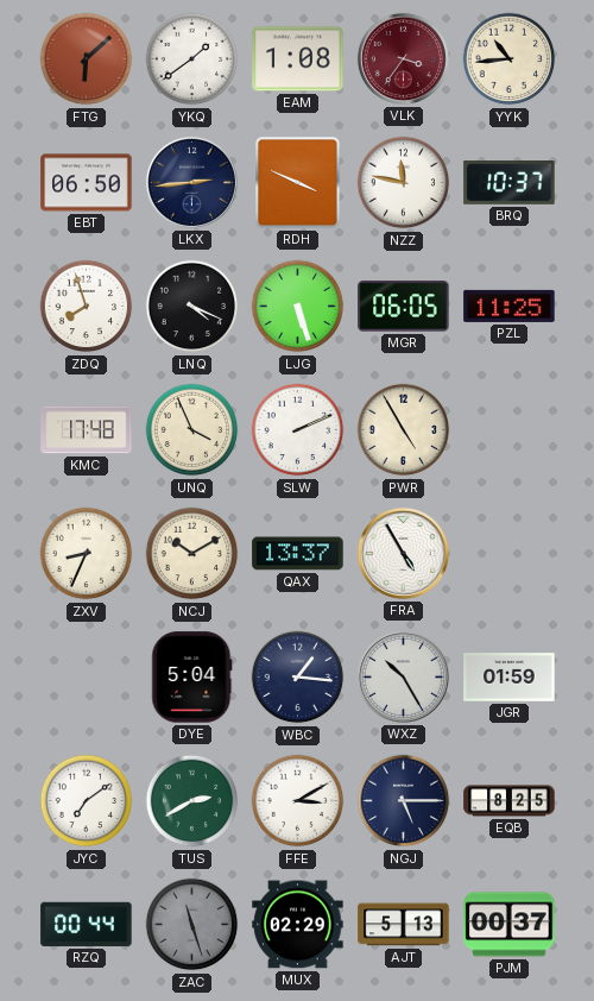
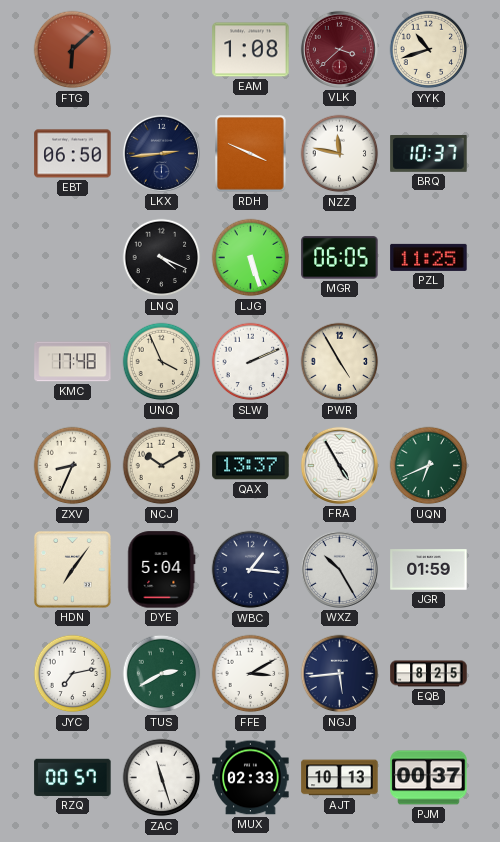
YKQ: 1:39 -> none (192, 59)
VLK: 3:36 -> 3:38 (339, 49)
YYK: 10:44 -> 10:42 (429, 50)
ZDQ: 7:57 -> none (87, 307)
UQN: none -> 6:41 (429, 466)
HDN: none -> 7:06 (72, 569)
JYC: 7:09 -> 7:13 (73, 674)
NGJ: 5:15 -> 5:44 (340, 674)
RZQ: 00:44 -> 00:57 (73, 777)
ZAC dial: grey -> white (162, 778)
MUX: 02:29 -> 02:33 (251, 778)
AJT: 5:13 -> 10:13 (340, 778)
